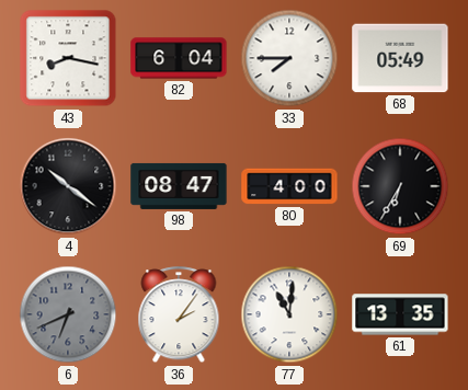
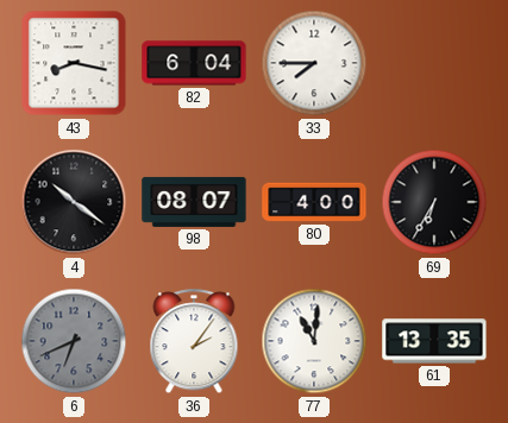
68: 05:49 -> none (400, 58)
98: 08:47 -> 08:07 (194, 202)
